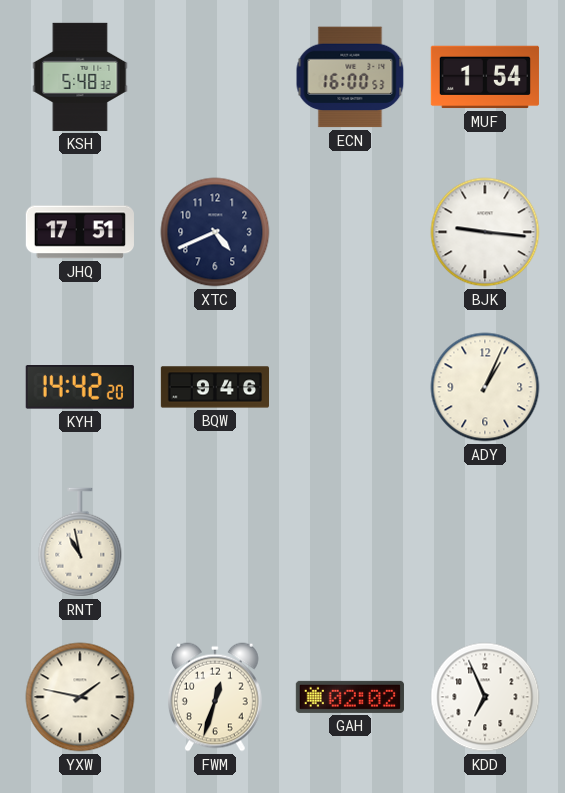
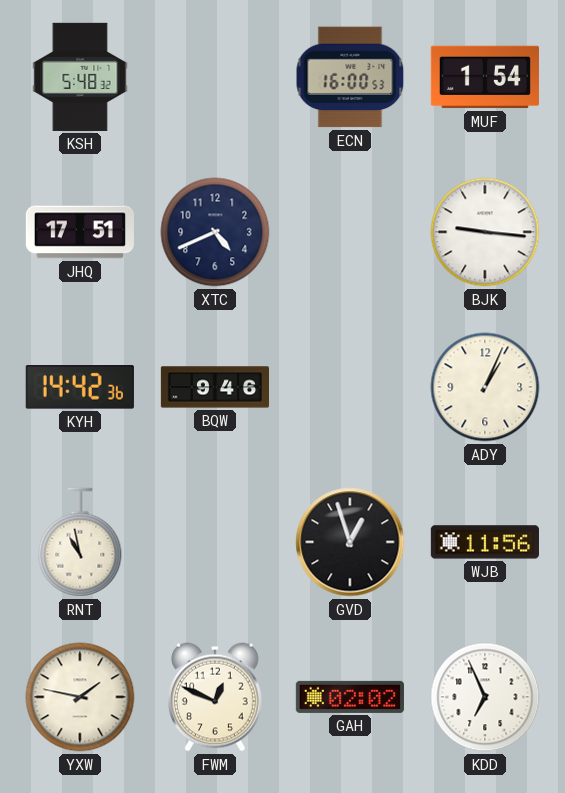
KYH: 14:42:20 -> 14:42:36 (80, 388)
GVD: none -> 12:57 (350, 542)
WJB: none -> 11:56 (485, 542)
FWM: 12:33 -> 12:49 (215, 697)
